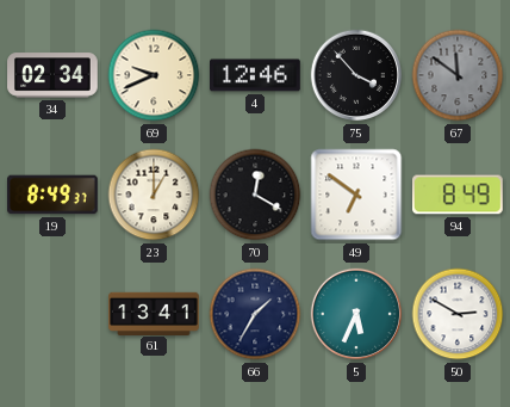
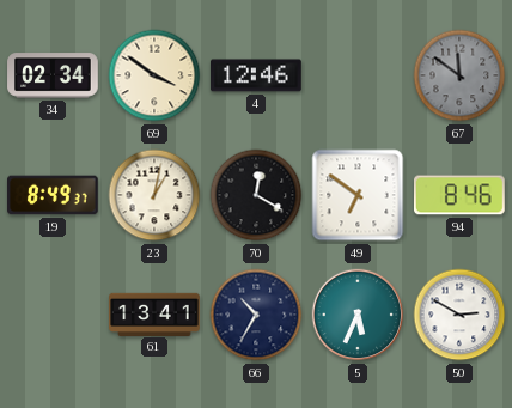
69: 9:41 -> 3:51 (154, 75)
75: 3:53 -> none (356, 75)
23: 1:00 -> 1:02 (154, 195)
94: 8:49 -> 8:46 (461, 195)
66: 1:35 -> 10:35 (256, 315)
